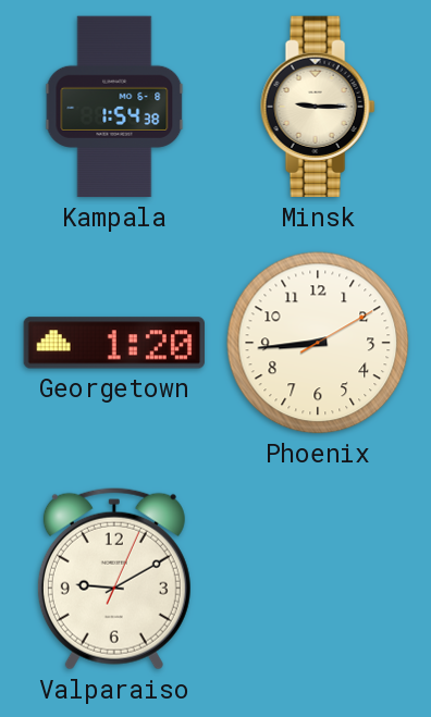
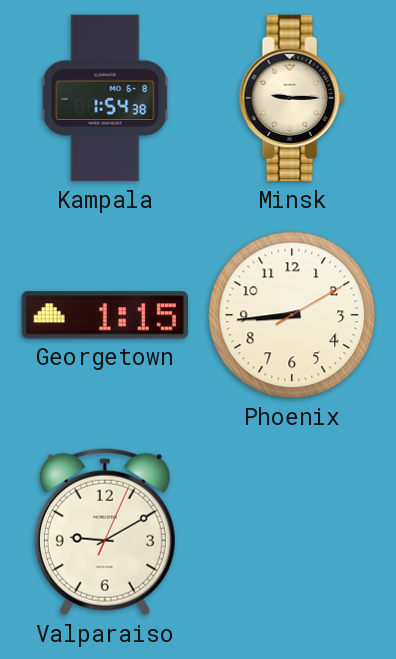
Georgetown: 1:20 -> 1:15 (104, 315)
